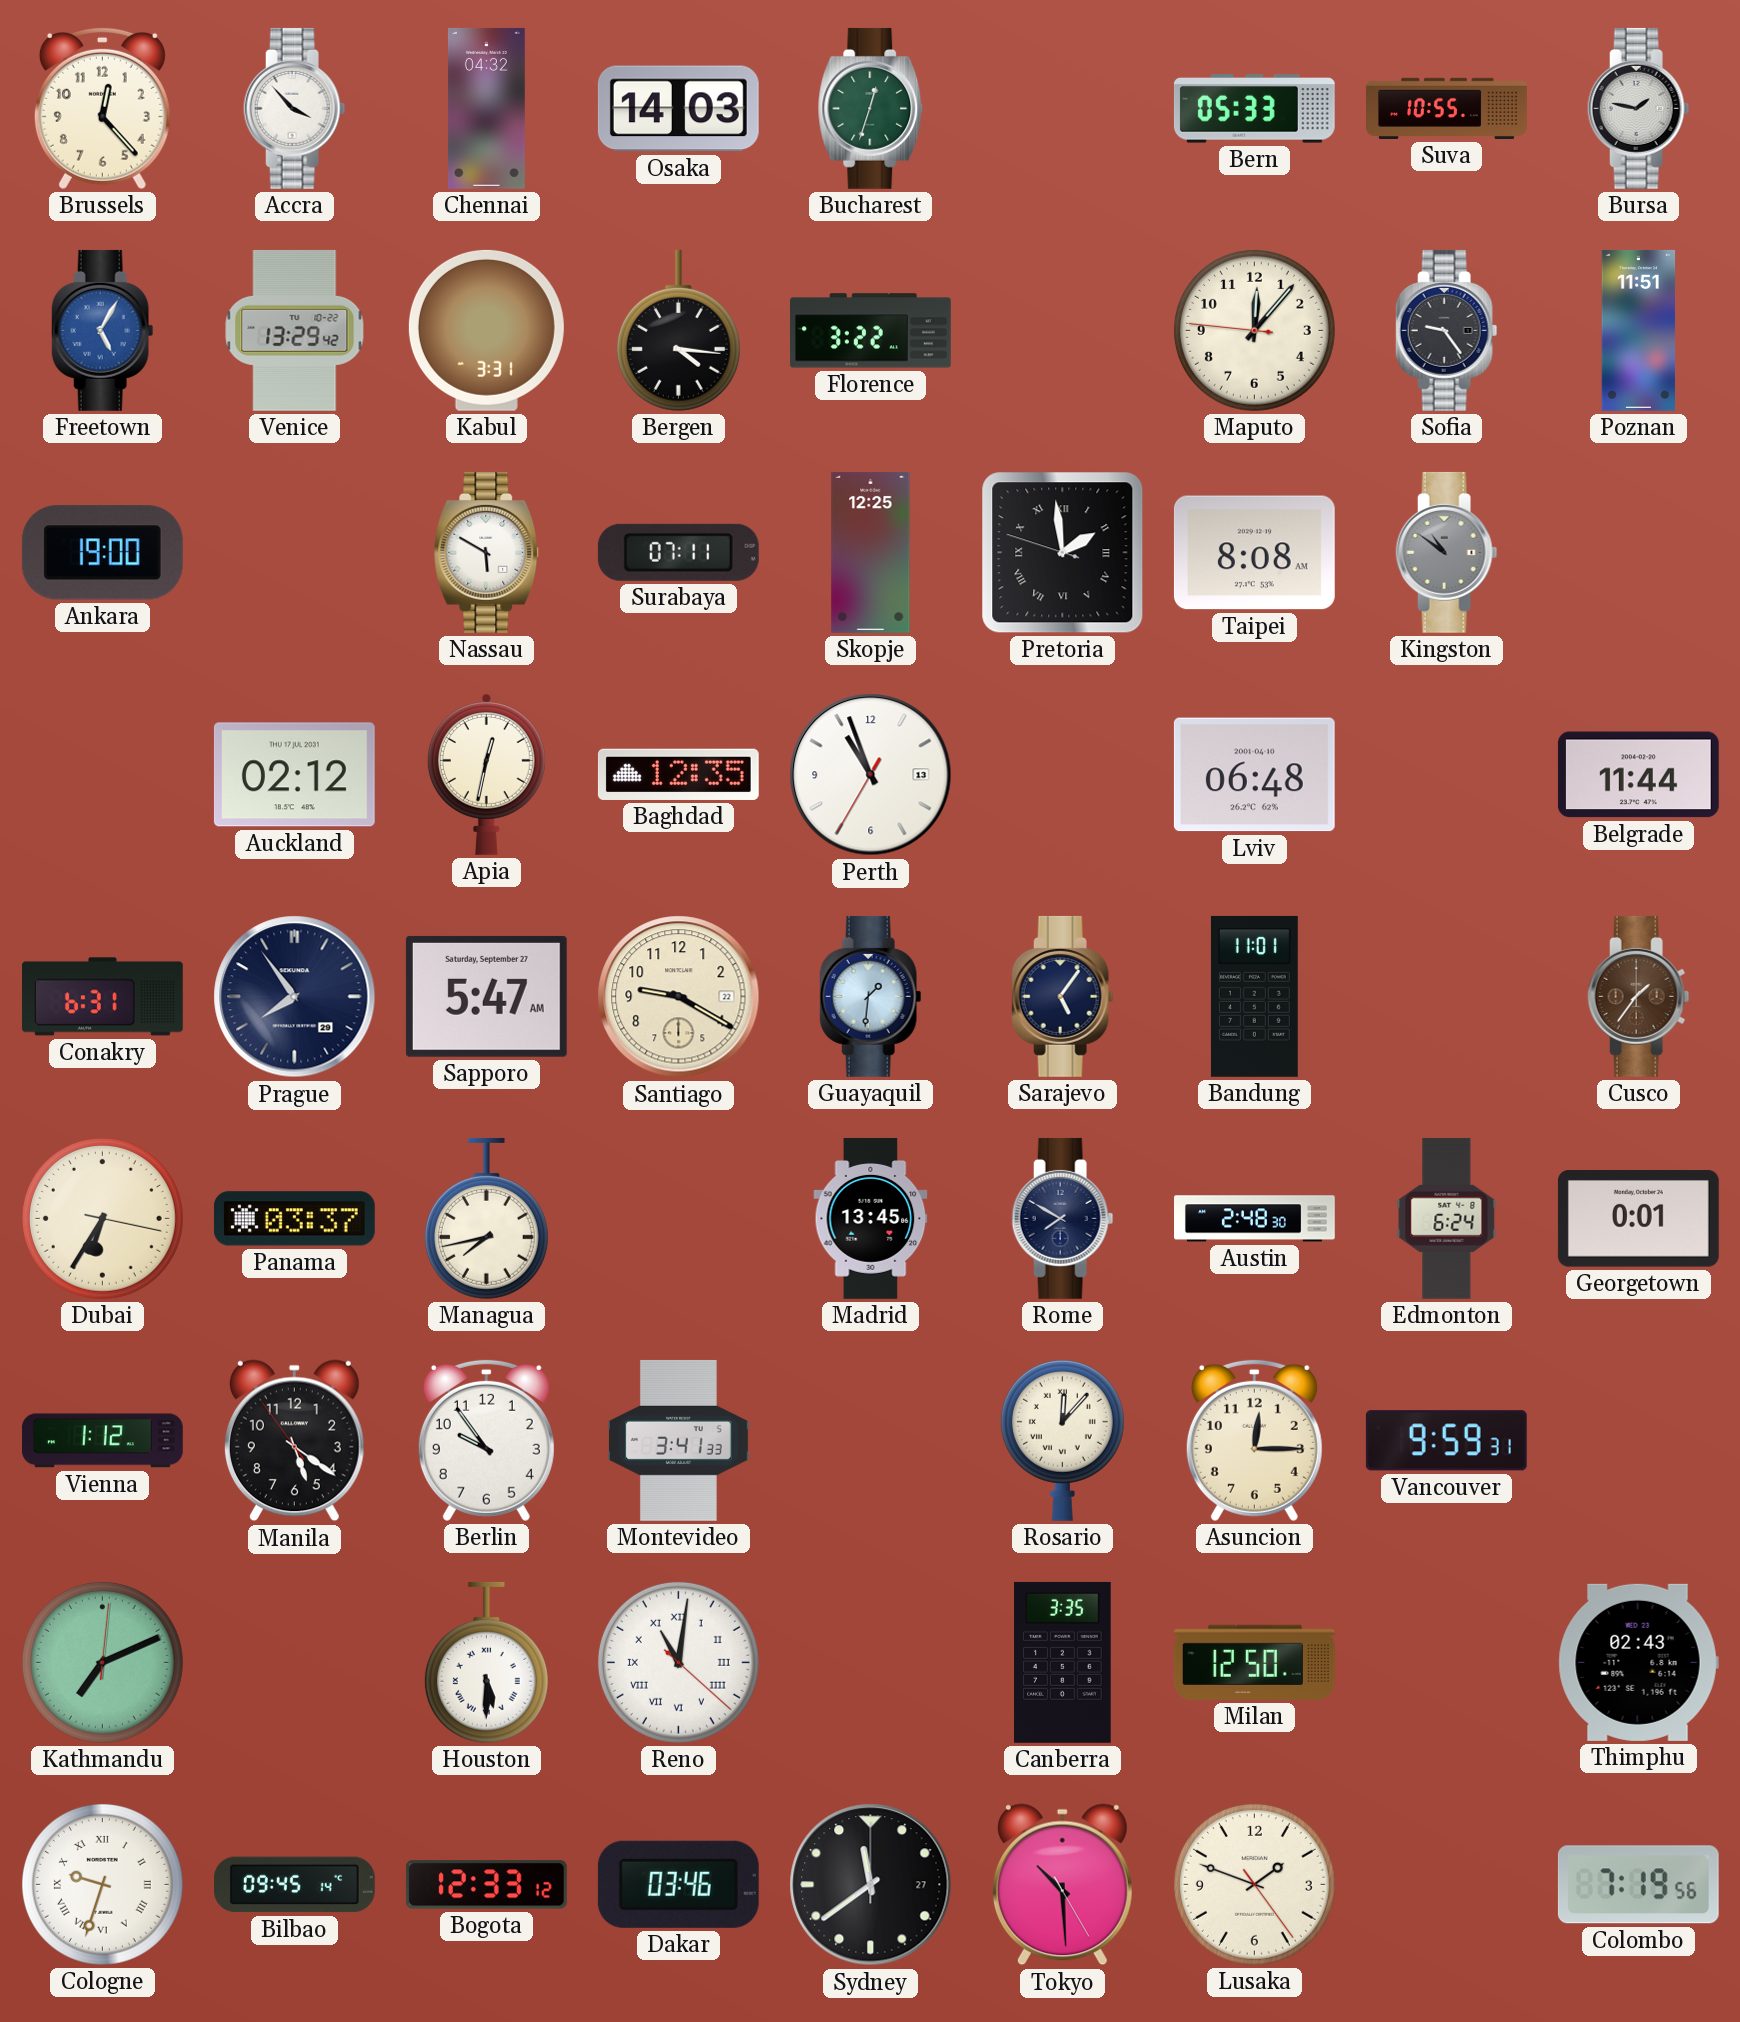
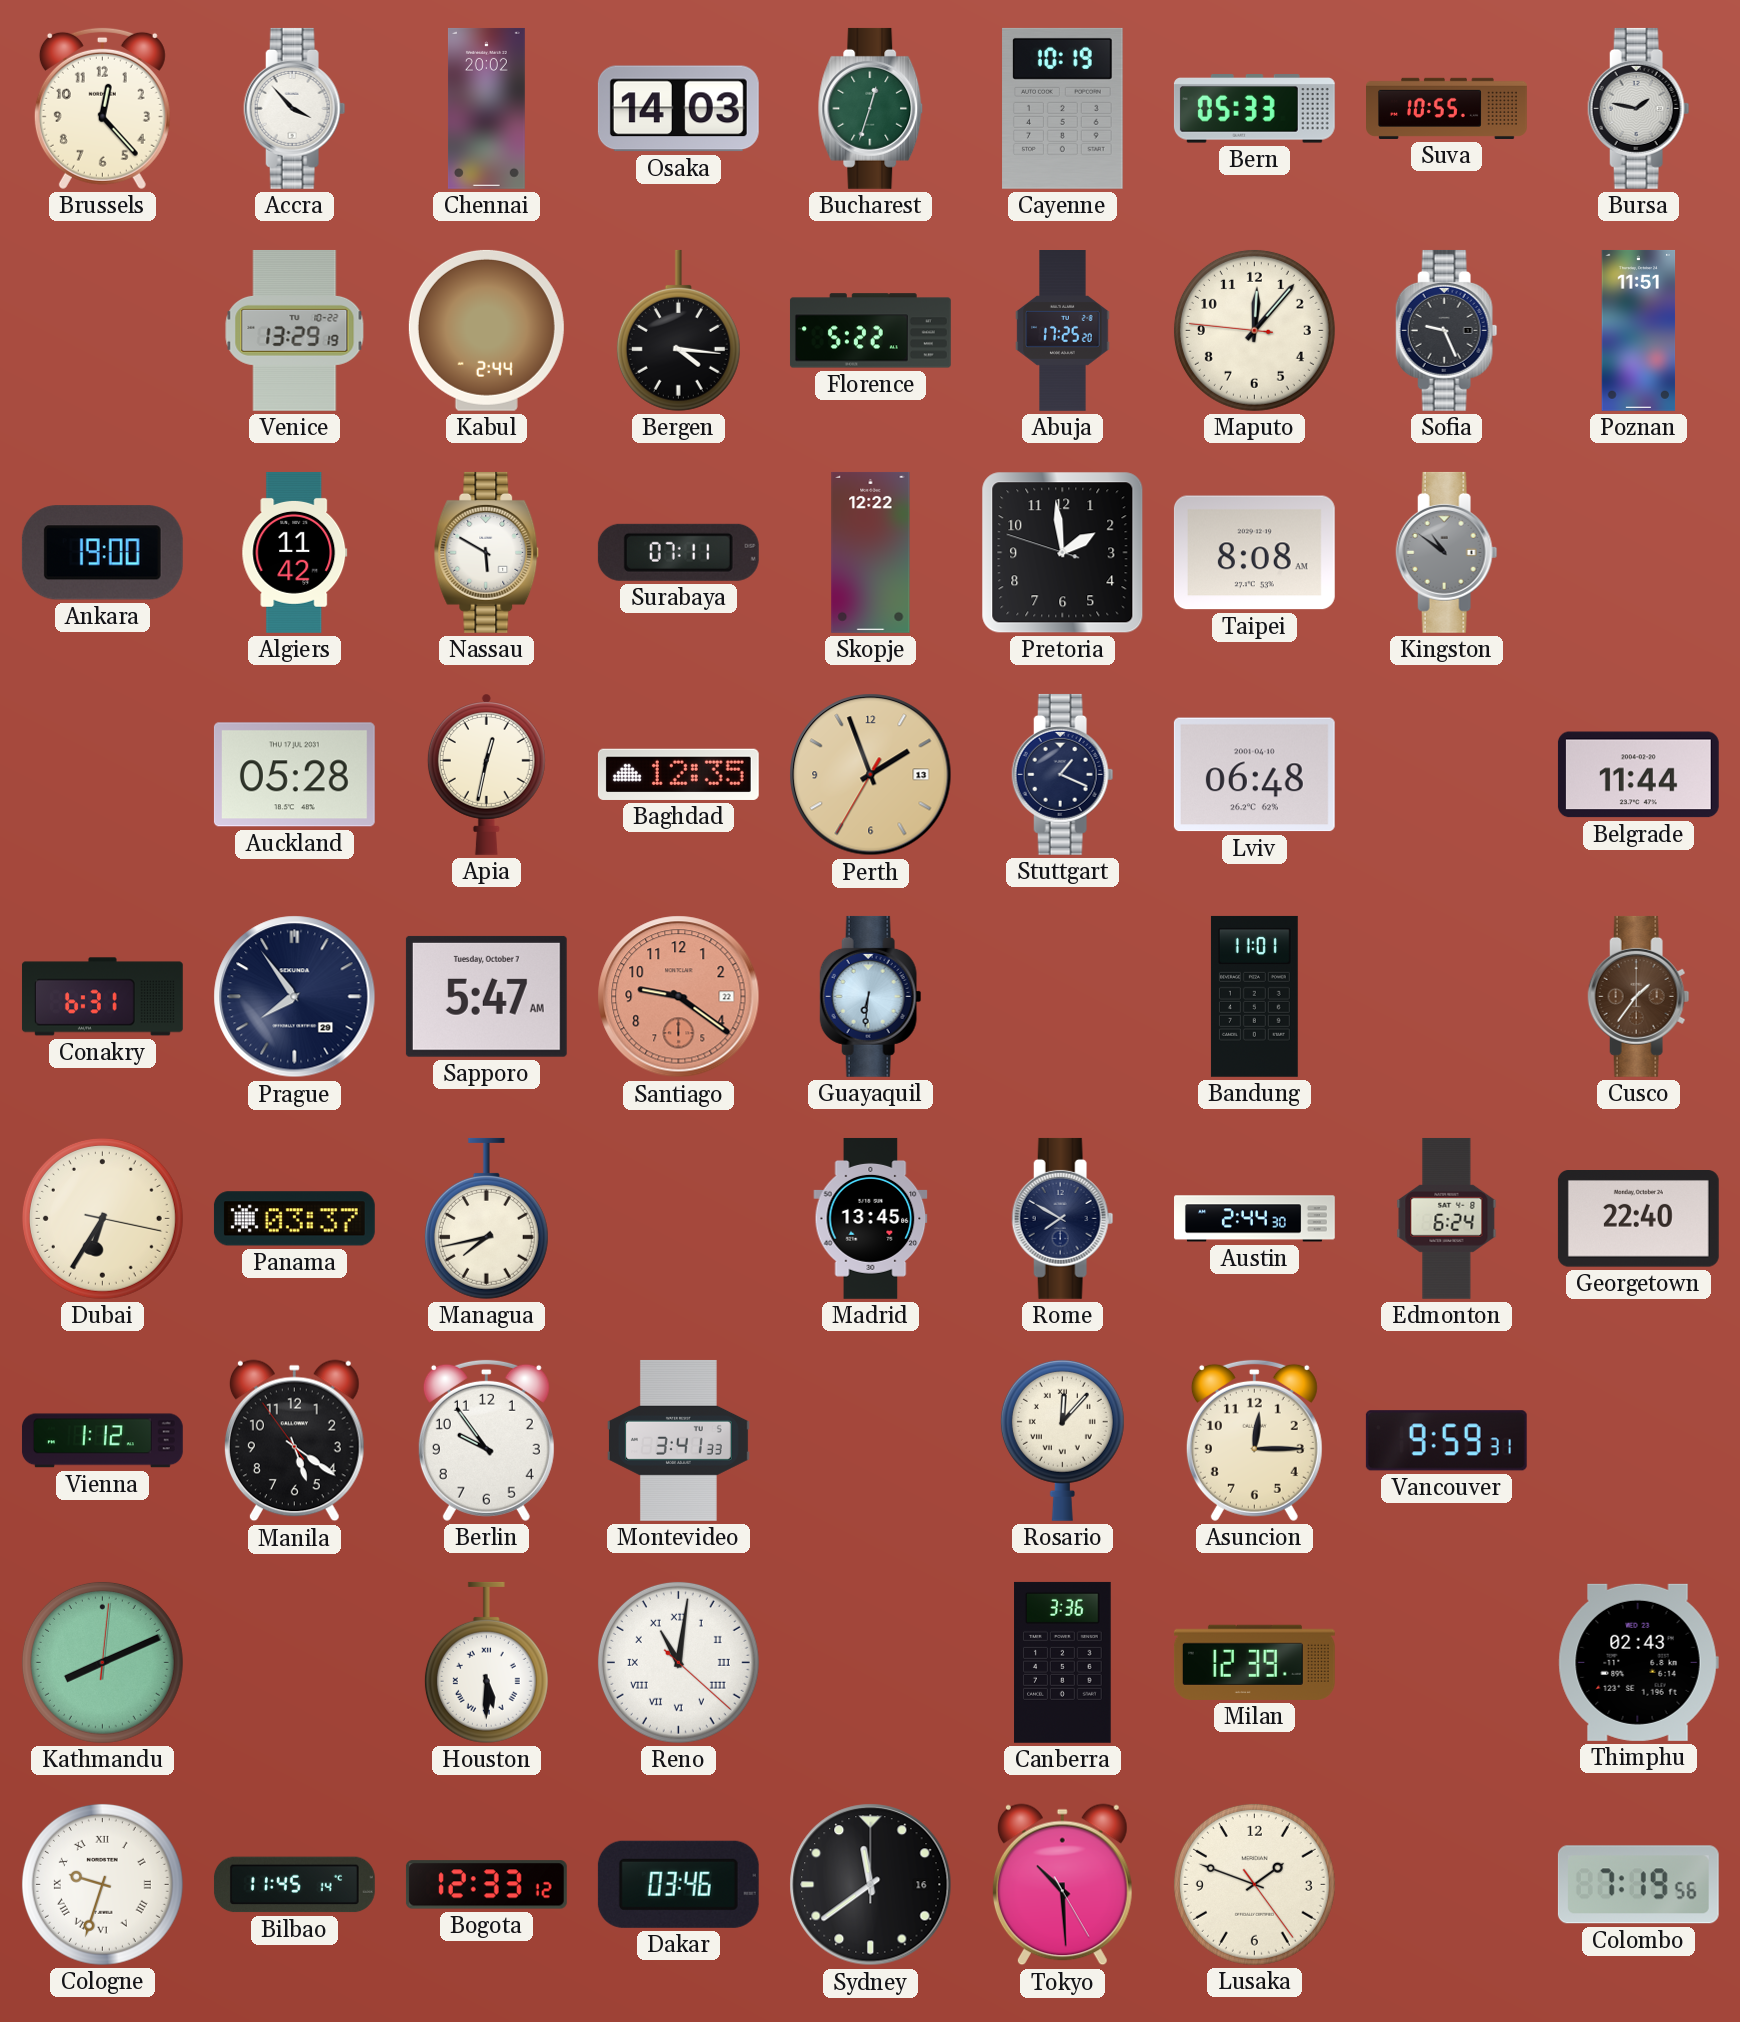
Chennai: 04:32 -> 20:02 (486, 108)
Cayenne: none -> 10:19 (1063, 108)
Freetown: 5:05 -> none (103, 330)
Venice: 13:29:42 -> 13:29:19 (295, 330)
Kabul: 3:31 -> 2:44 (486, 330)
Florence: 3:22 -> 5:22 (870, 331)
Abuja: none -> 17:25 (1063, 331)
Sofia: 9:24 -> 9:26 (1447, 330)
Algiers: none -> 11:42 (295, 552)
Skopje: 12:25 -> 12:22 (871, 552)
Pretoria numerals: Roman -> Arabic (1063, 553)
Auckland: 02:12 -> 05:28 (294, 775)
Perth: 10:56 -> 1:56 (871, 775)
Perth dial: white -> champagne (871, 775)
Stuttgart: none -> 1:19 (1063, 774)
Sapporo date: Saturday, September 27 -> Tuesday, October 7 (486, 996)
Santiago: 9:20 -> 9:21 (679, 997)
Santiago dial: cream -> salmon (679, 997)
Guayaquil: 1:31 -> 6:31 (871, 996)
Sarajevo: 5:06 -> none (1063, 996)
Austin: 2:48 -> 2:44 (1255, 1219)
Georgetown: 0:01 -> 22:40 (1638, 1219)
Kathmandu: 7:11 -> 8:11 (102, 1662)
Canberra: 3:35 -> 3:36 (1063, 1662)
Milan: 12:50 -> 12:39 (1254, 1662)
Bilbao: 09:45 -> 11:45 (294, 1885)
Sydney date: 27 -> 16 (871, 1885)
